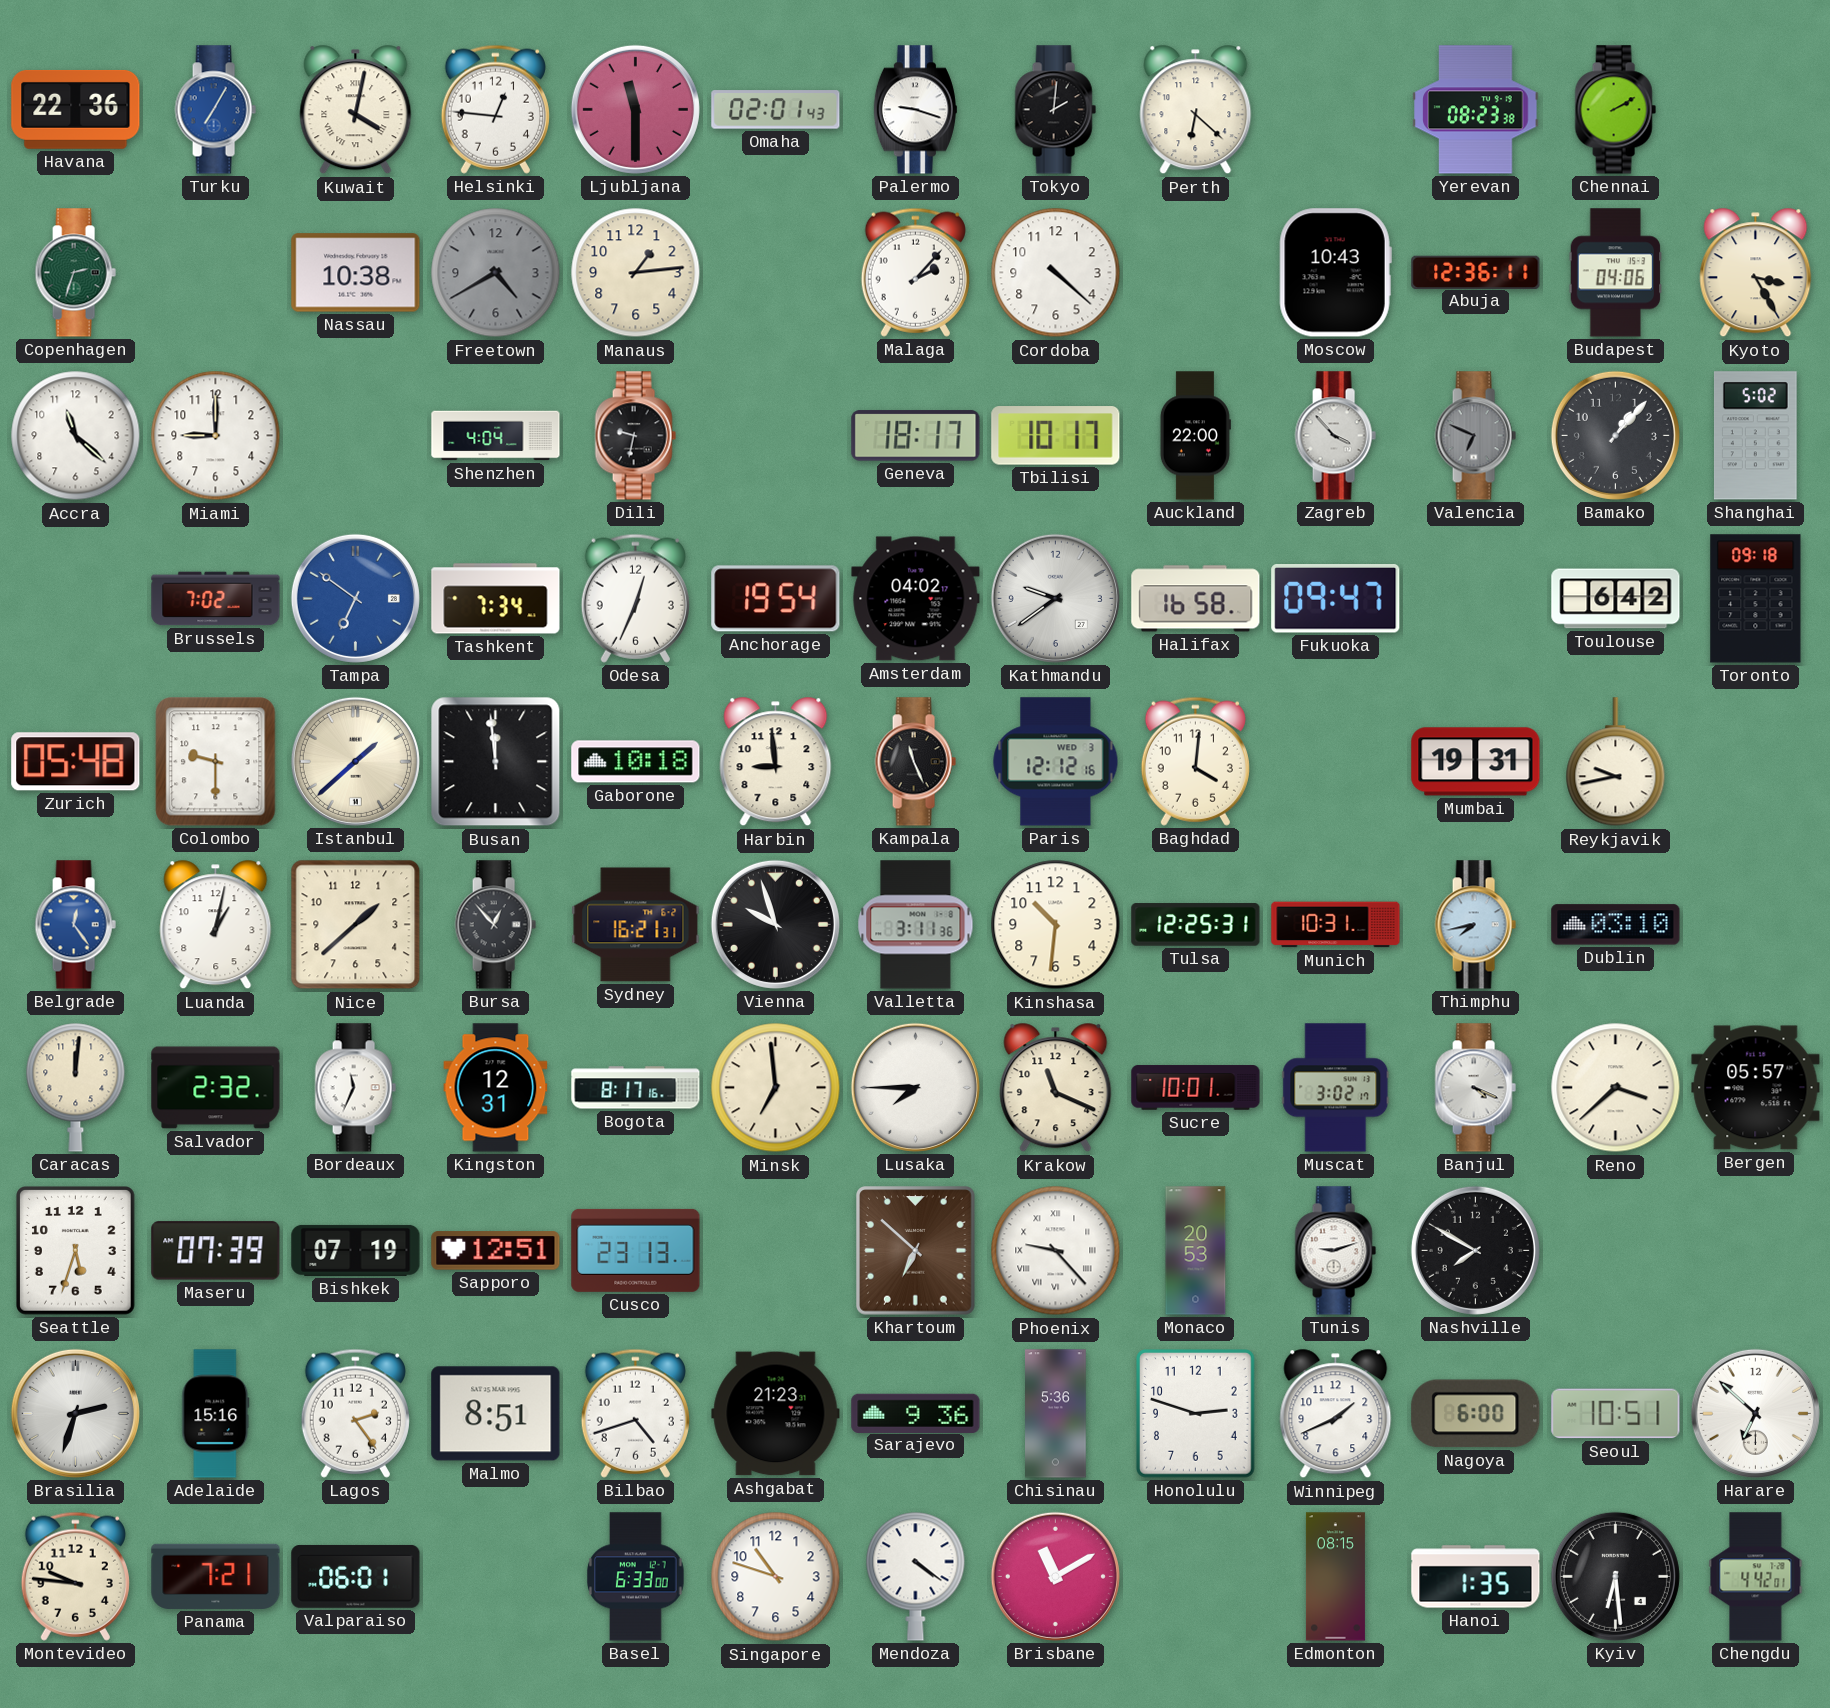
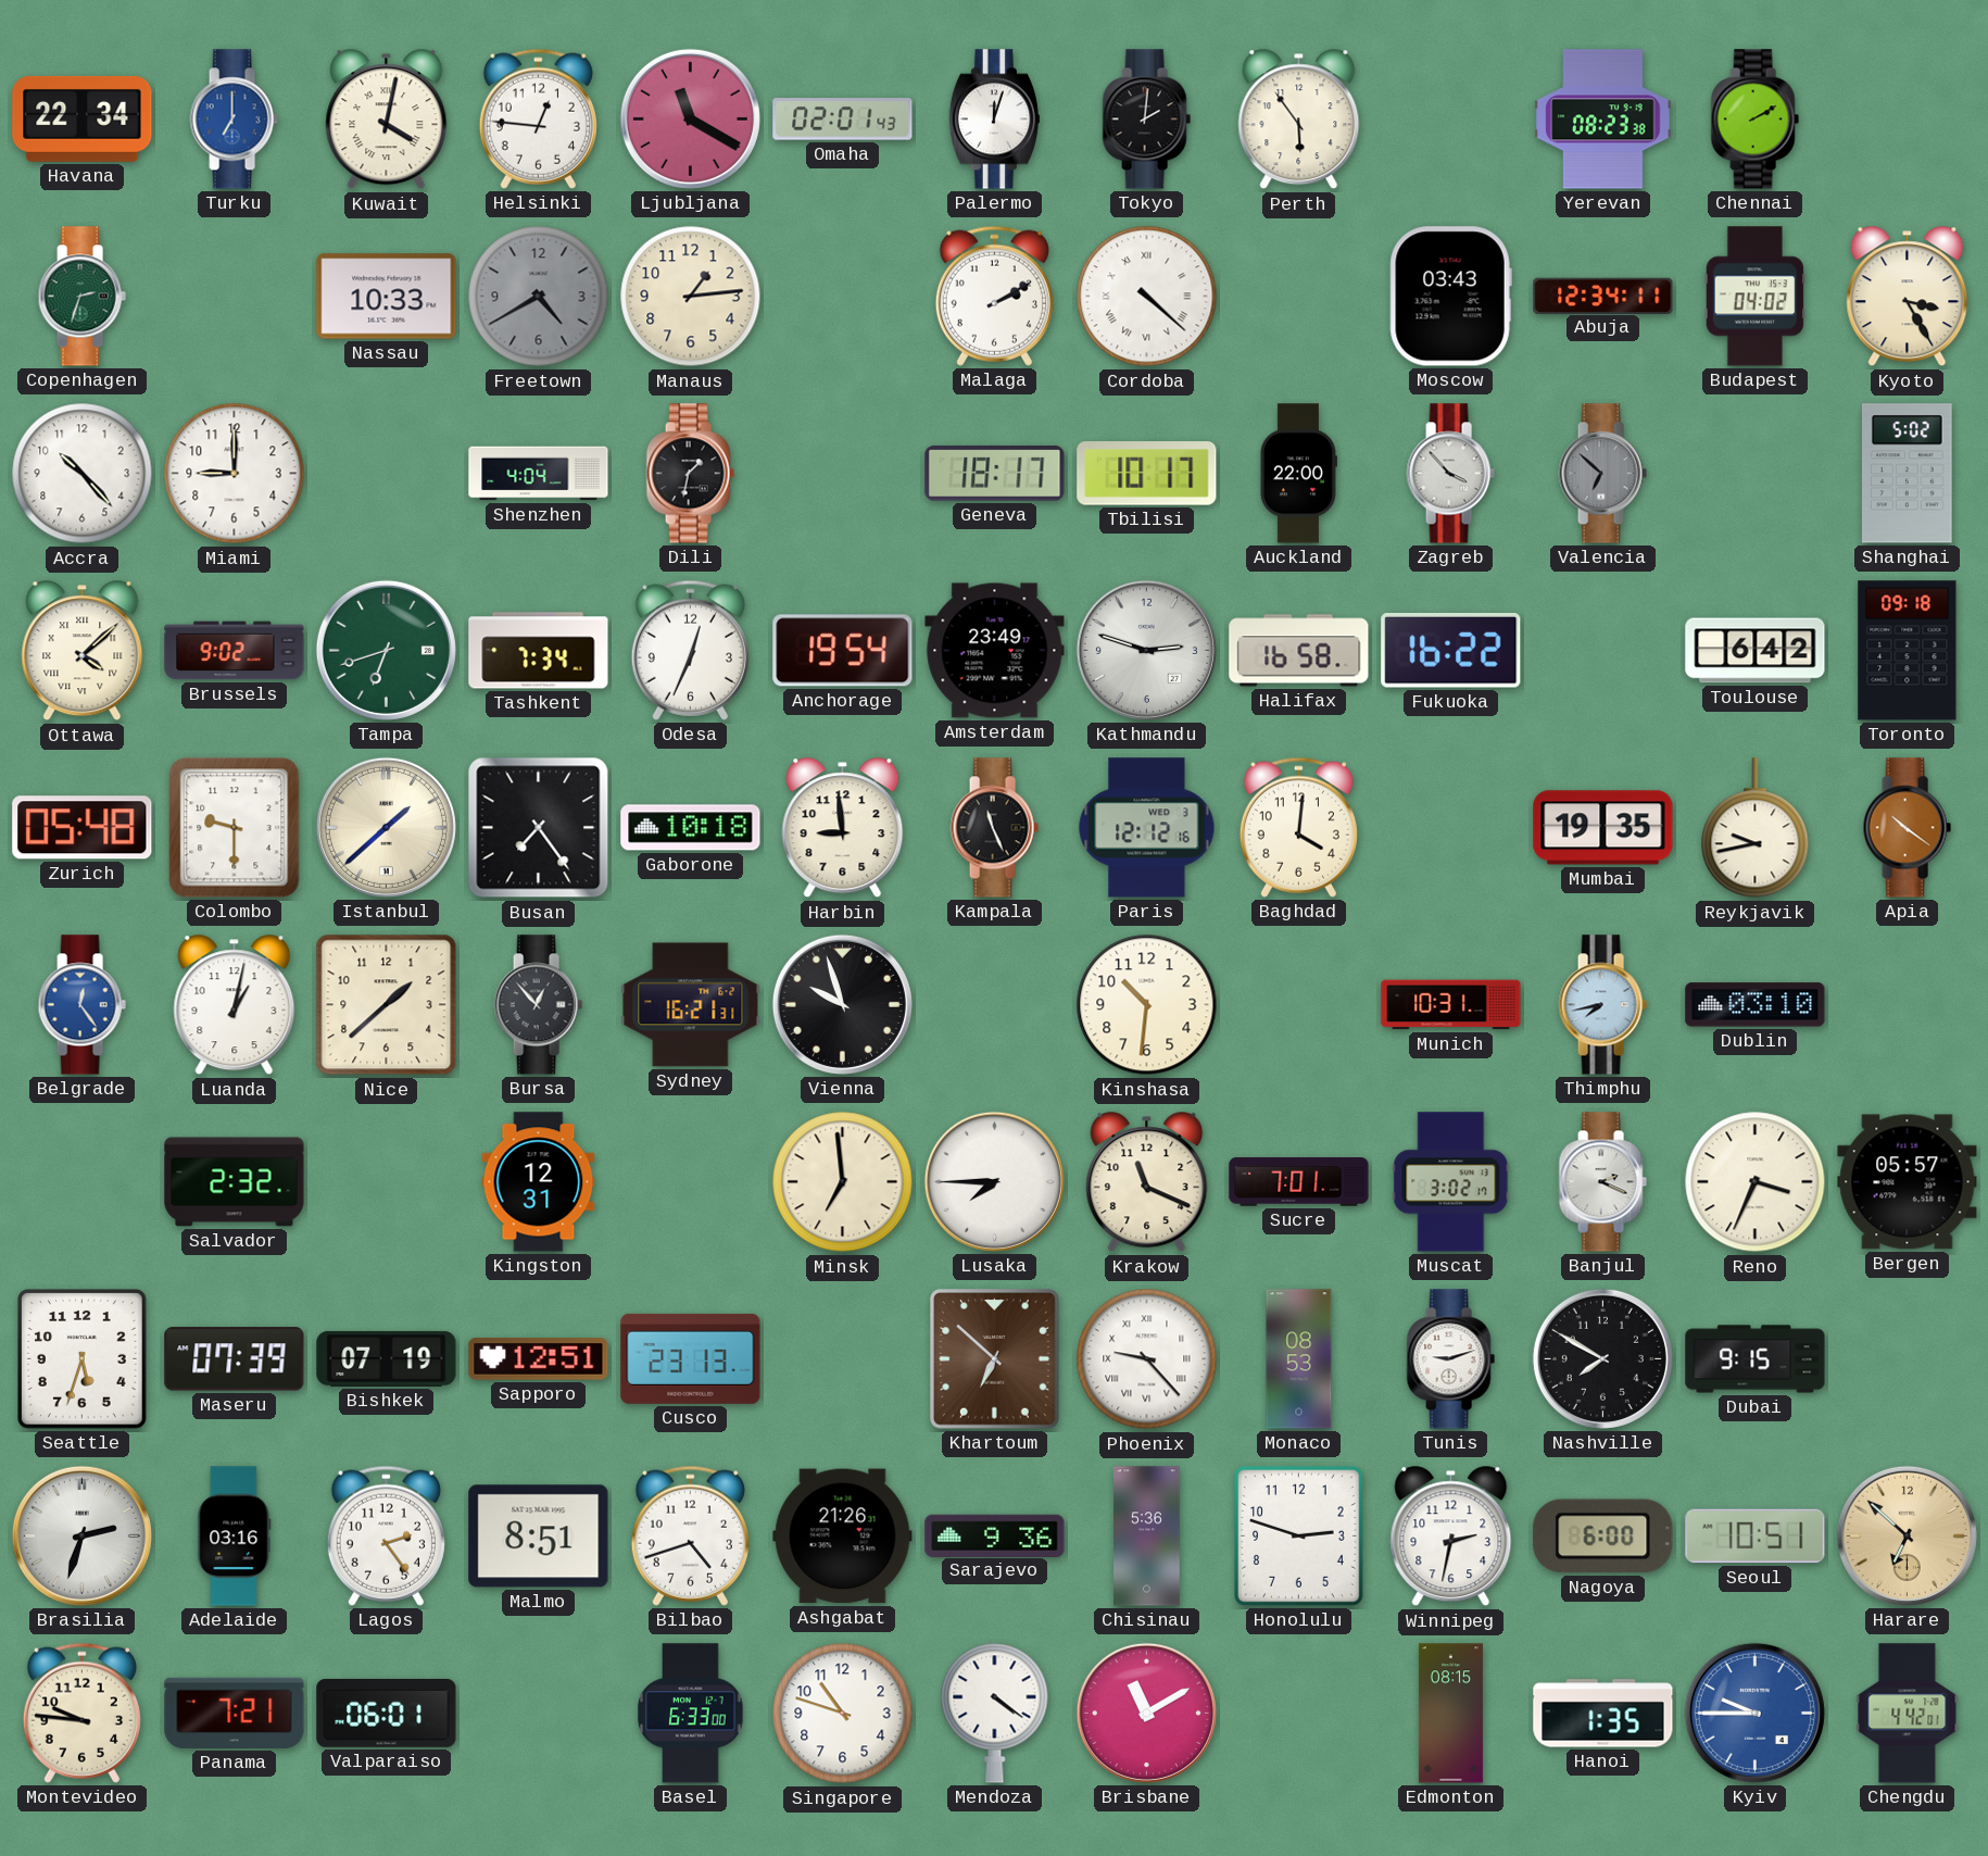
Havana: 22:36 -> 22:34 (83, 118)
Turku: 7:05 -> 7:00 (234, 120)
Ljubljana: 11:30 -> 11:20 (690, 118)
Palermo: 9:18 -> 12:03 (994, 120)
Perth: 6:22 -> 5:54 (1299, 120)
Nassau: 10:38 -> 10:33 (387, 297)
Malaga: 2:07 -> 2:10 (994, 296)
Cordoba numerals: Arabic -> Roman (1147, 297)
Moscow: 10:43 -> 03:43 (1450, 297)
Abuja: 12:36 -> 12:34 (1603, 296)
Budapest: 04:06 -> 04:02 (1756, 297)
Accra: 11:22 -> 10:23 (83, 474)
Dili: 9:32 -> 1:32 (690, 474)
Valencia: 6:49 -> 6:52 (1602, 474)
Bamako: 1:07 -> none (1615, 435)
Ottawa: none -> 4:08 (83, 651)
Brussels: 7:02 -> 9:02 (235, 651)
Tampa: 6:51 -> 6:42 (386, 650)
Tampa dial: blue -> green (386, 650)
Amsterdam: 04:02 -> 23:49 (995, 651)
Kathmandu: 9:39 -> 2:48 (1146, 650)
Fukuoka: 09:47 -> 16:22 (1451, 651)
Busan: 11:59 -> 7:24 (539, 828)
Mumbai: 19:31 -> 19:35 (1603, 828)
Apia: none -> 10:21 (1907, 828)
Valletta: 3:11 -> none (916, 925)
Tulsa: 12:25 -> none (1196, 925)
Caracas: 12:01 -> none (76, 1087)
Bordeaux: 11:34 -> none (355, 1088)
Bogota: 8:17 -> none (636, 1088)
Sucre: 10:01 -> 7:01 (1299, 1182)
Banjul: 4:19 -> 2:19 (1602, 1182)
Reno: 3:38 -> 3:34 (1756, 1182)
Monaco: 20:53 -> 08:53 (1299, 1359)
Dubai: none -> 9:15 (1756, 1359)
Adelaide: 15:16 -> 03:16 (235, 1537)
Ashgabat: 21:23 -> 21:26 (843, 1537)
Winnipeg: 1:41 -> 2:32 (1451, 1537)
Harare dial: white -> champagne (1907, 1535)
Kyiv: 6:29 -> 9:45 (1754, 1713)
Kyiv dial: black -> blue (1754, 1713)
